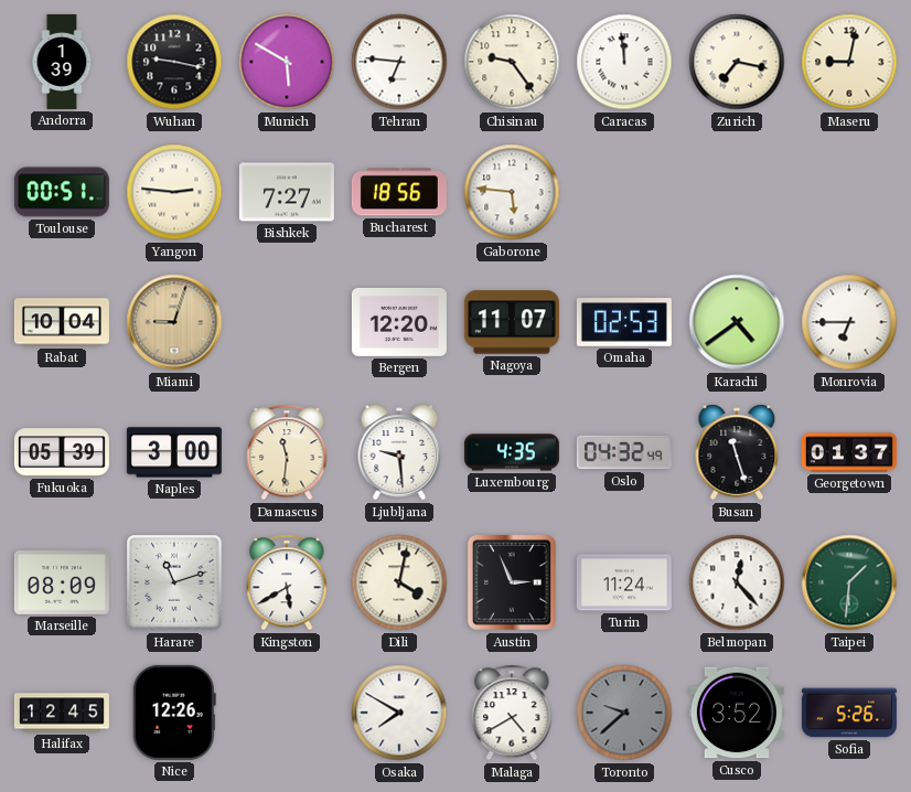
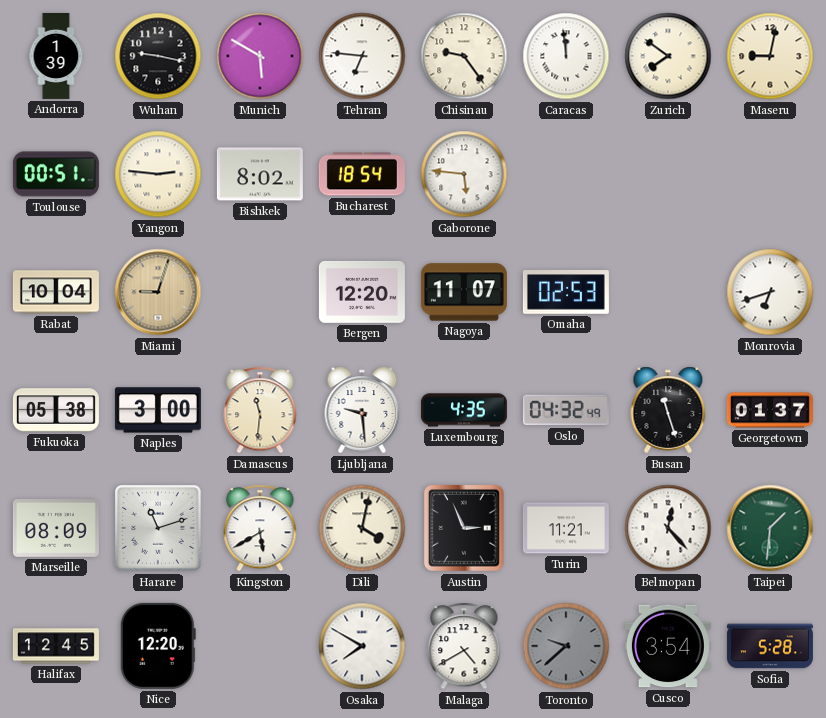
Zurich: 7:17 -> 7:51 (668, 56)
Bishkek: 7:27 -> 8:02 (260, 174)
Bucharest: 18:56 -> 18:54 (362, 174)
Karachi: 4:39 -> none (737, 322)
Monrovia: 6:45 -> 6:42 (770, 292)
Fukuoka: 05:39 -> 05:38 (56, 410)
Turin: 11:24 -> 11:21 (566, 528)
Nice: 12:26 -> 12:20 (158, 646)
Cusco: 3:52 -> 3:54 (668, 646)
Sofia: 5:26 -> 5:28 (770, 646)
